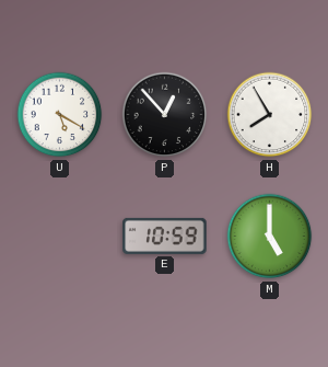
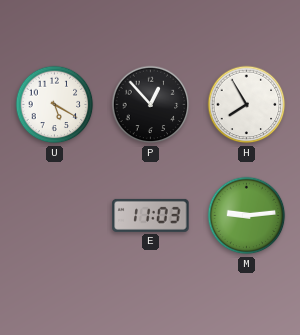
E: 10:59 -> 11:03 (151, 215)
M: 5:00 -> 9:14 (247, 216)
